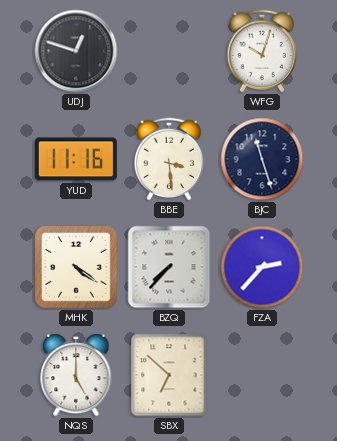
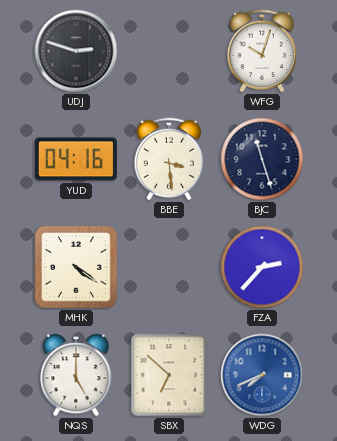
UDJ: 12:48 -> 2:48 (76, 51)
YUD: 11:16 -> 04:16 (76, 159)
BZQ: 7:37 -> none (169, 267)
WDG: none -> 7:41 (262, 375)
